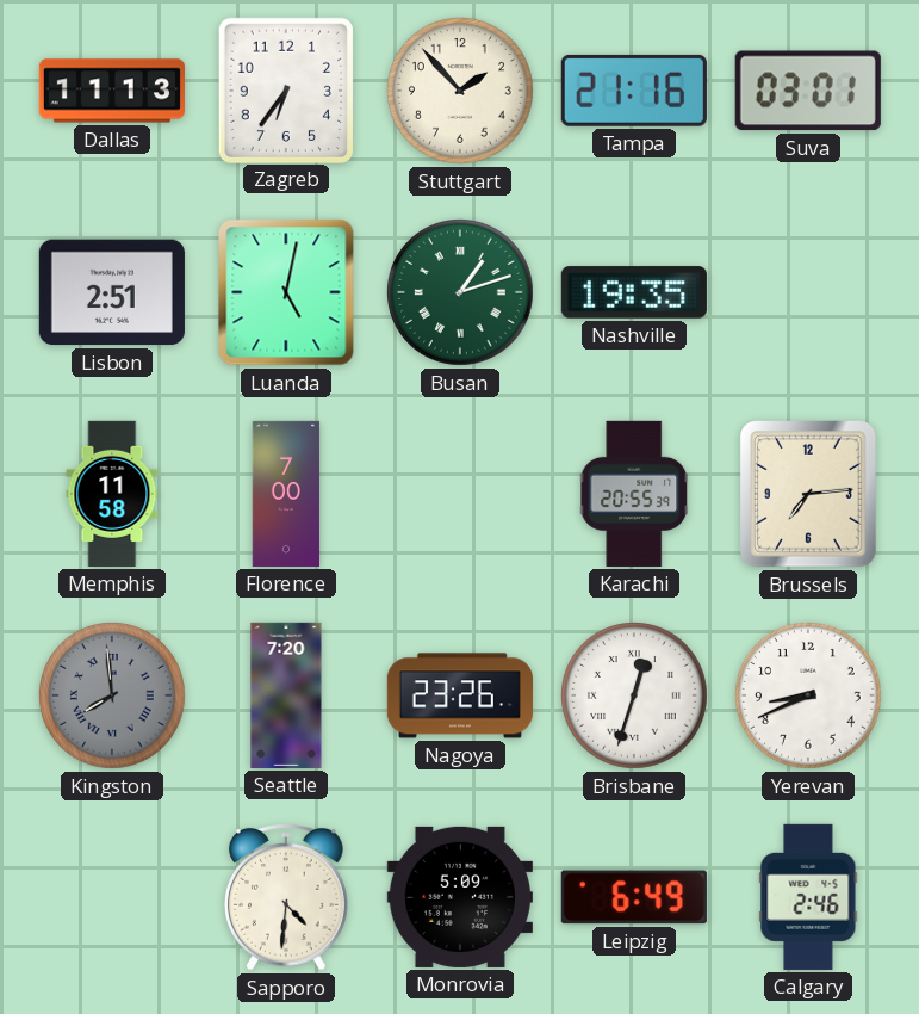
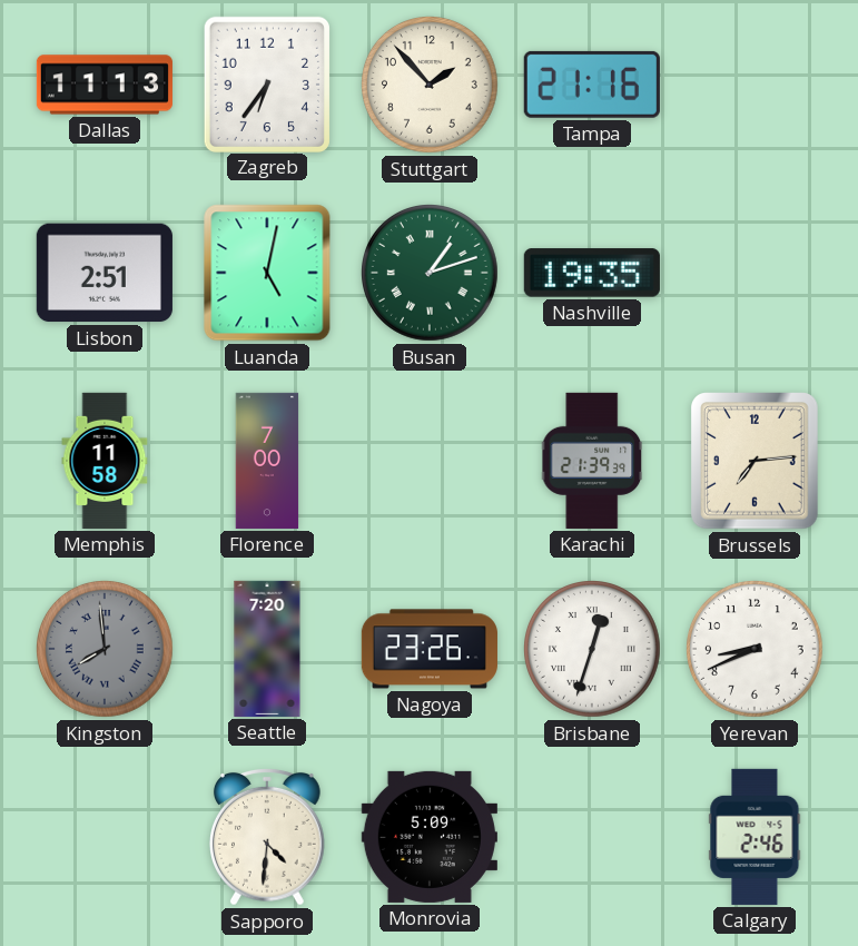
Suva: 03:01 -> none (808, 91)
Karachi: 20:55 -> 21:39 (592, 461)
Leipzig: 6:49 -> none (634, 897)
